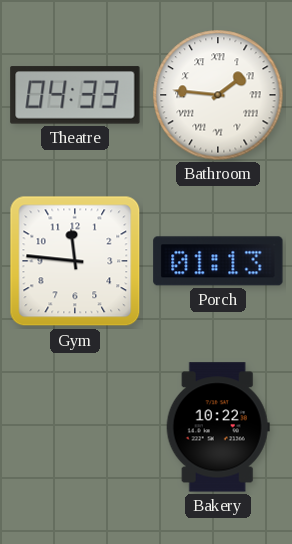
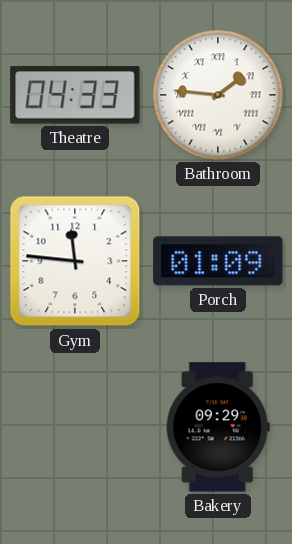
Porch: 01:13 -> 01:09 (218, 261)
Bakery: 10:22 -> 09:29 (218, 427)
